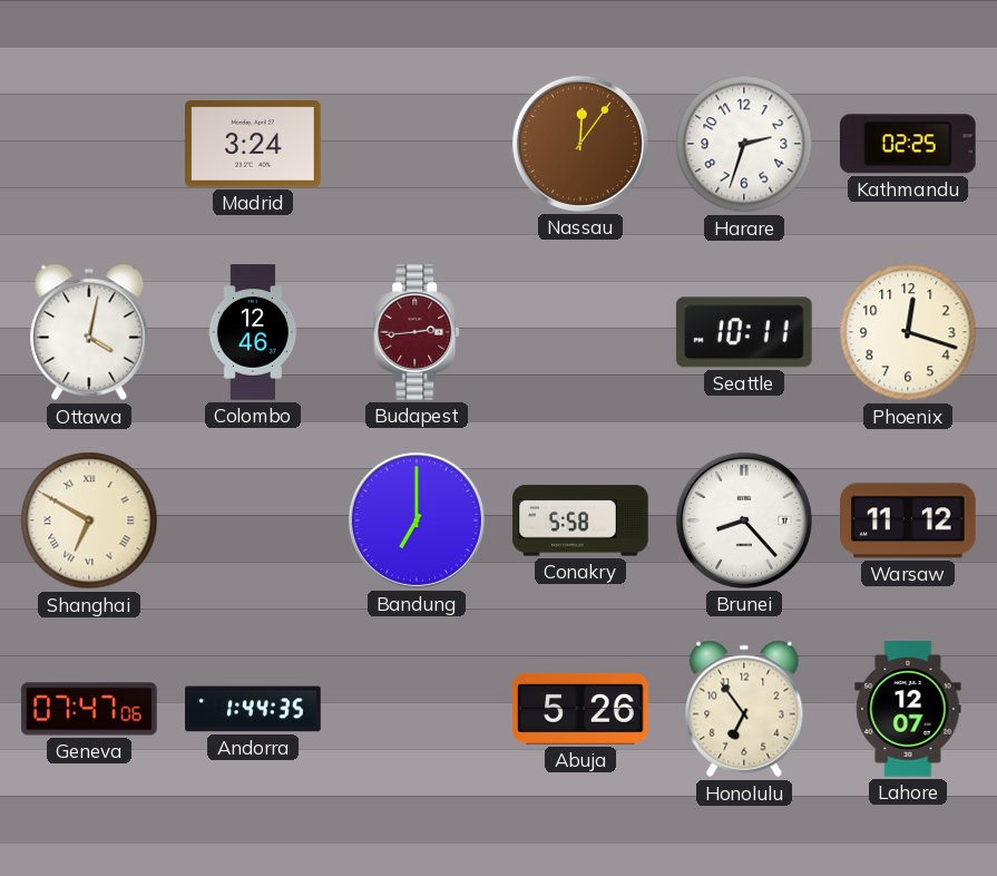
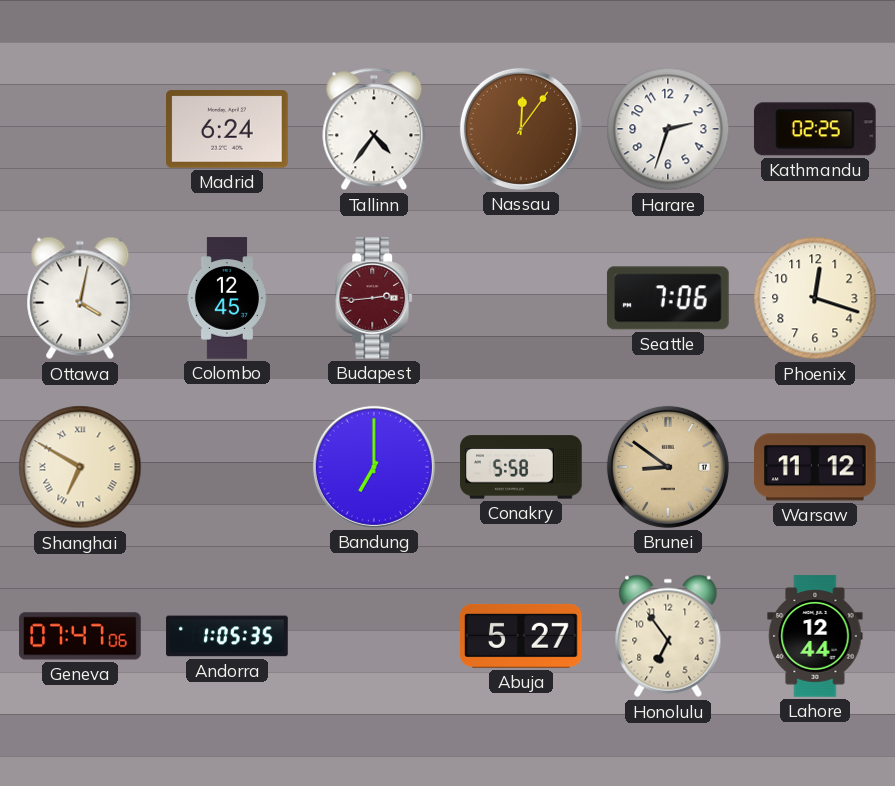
Madrid: 3:24 -> 6:24 (228, 129)
Tallinn: none -> 4:36 (374, 129)
Colombo: 12:46 -> 12:45 (226, 298)
Seattle: 10:11 -> 7:06 (668, 298)
Brunei: 8:23 -> 8:51 (668, 467)
Brunei dial: white -> champagne (668, 467)
Andorra: 1:44 -> 1:05 (227, 636)
Abuja: 5:26 -> 5:27 (522, 636)
Lahore: 12:07 -> 12:44 (815, 636)
